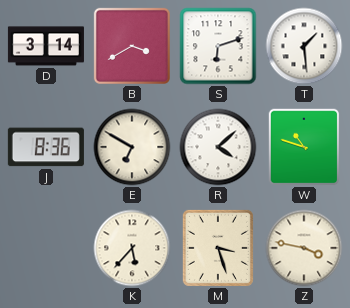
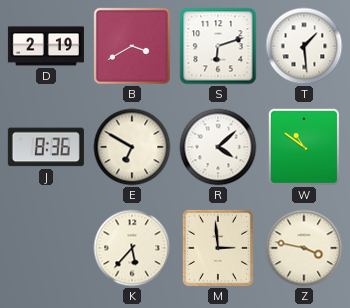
D: 3:14 -> 2:19 (46, 46)
W: 10:48 -> 10:51 (304, 147)
M: 3:27 -> 2:59 (218, 248)
